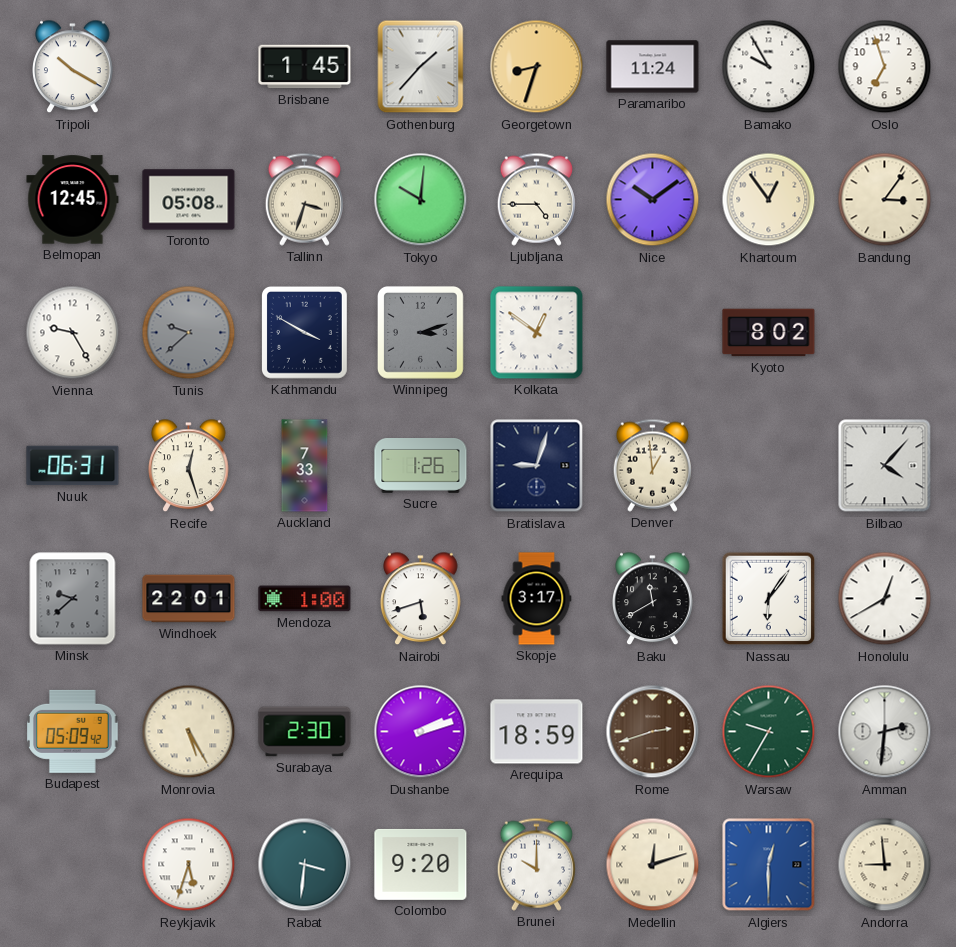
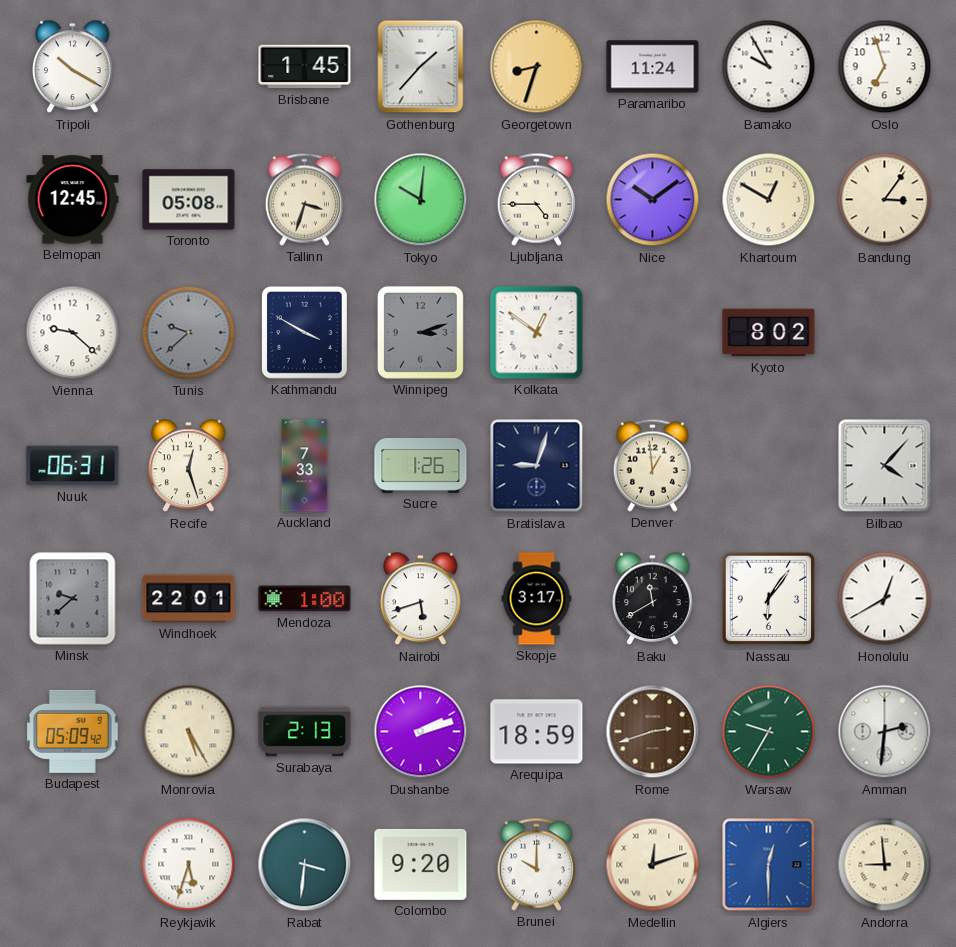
Khartoum: 12:54 -> 12:50 (769, 200)
Vienna: 9:25 -> 9:22 (73, 333)
Surabaya: 2:30 -> 2:13 (305, 732)
